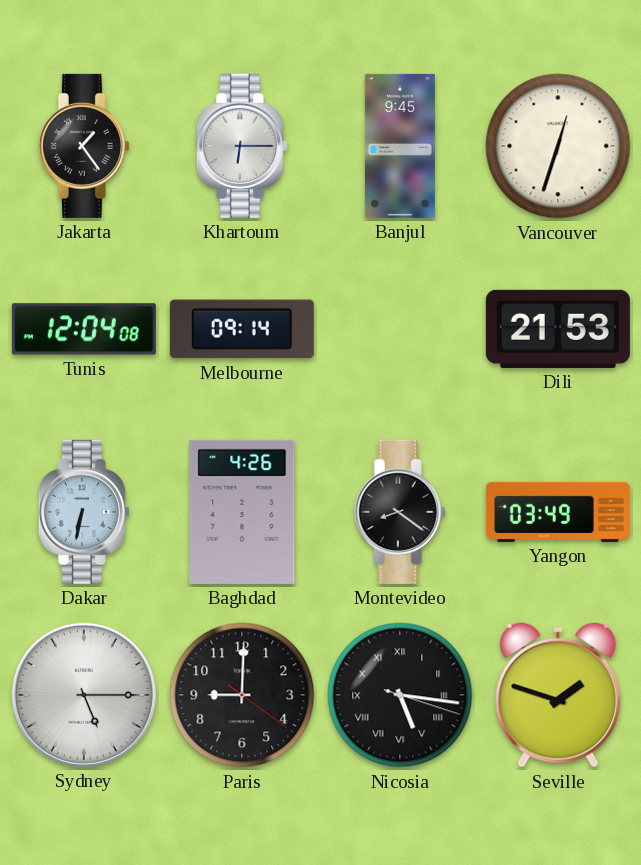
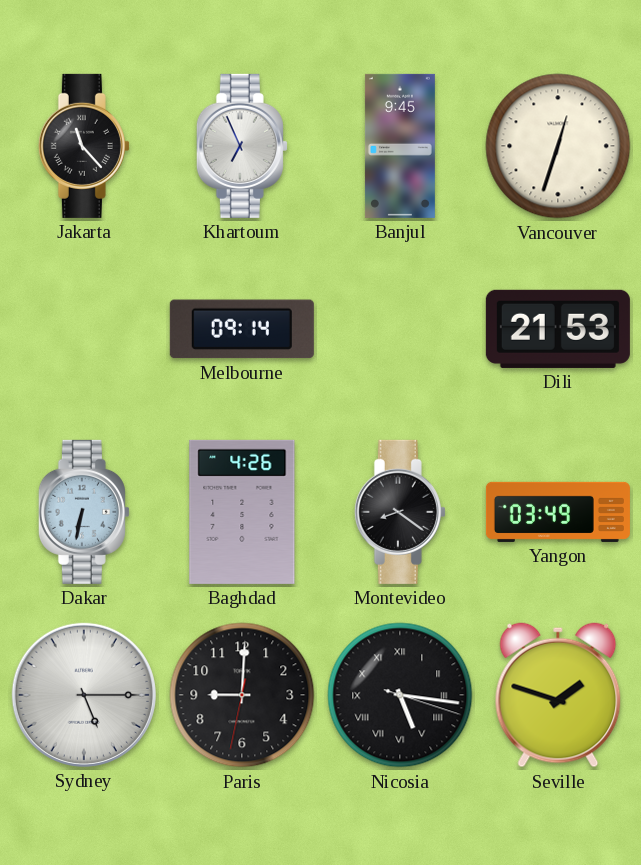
Jakarta: 1:24 -> 11:23 (84, 146)
Khartoum: 6:15 -> 6:56 (242, 146)
Tunis: 12:04 -> none (84, 329)
Paris: 9:00:21 -> 9:00:32 (242, 695)
